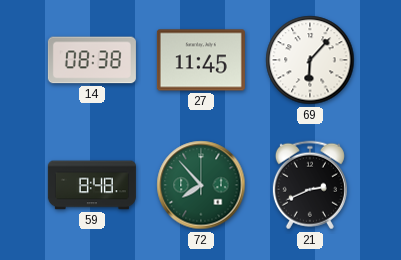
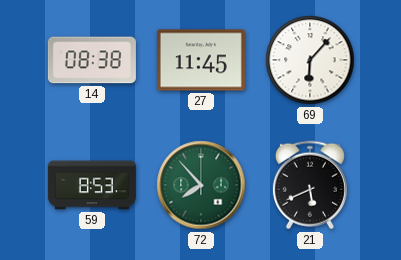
59: 8:48 -> 8:53 (92, 185)
21: 2:41 -> 5:41 (310, 185)
